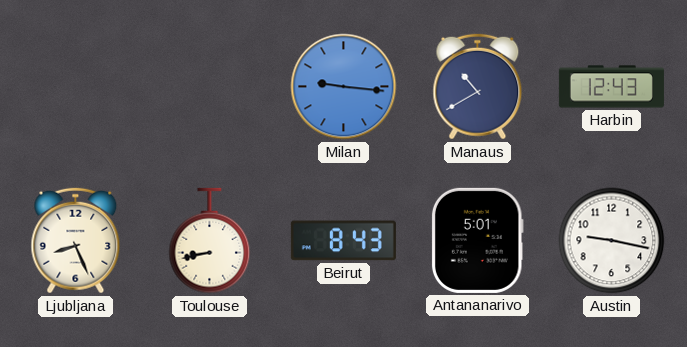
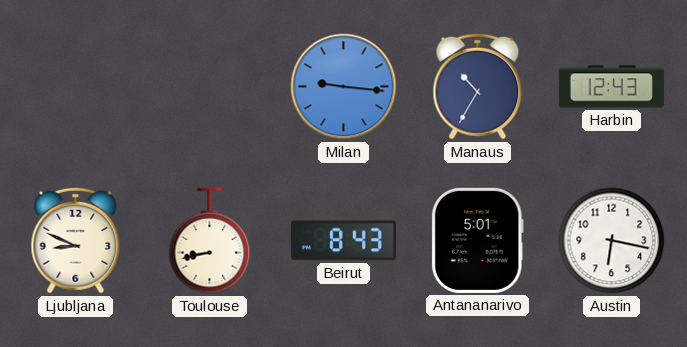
Manaus: 10:40 -> 10:35 (478, 87)
Ljubljana: 8:26 -> 8:49 (76, 241)
Austin: 9:17 -> 6:17 (612, 241)
